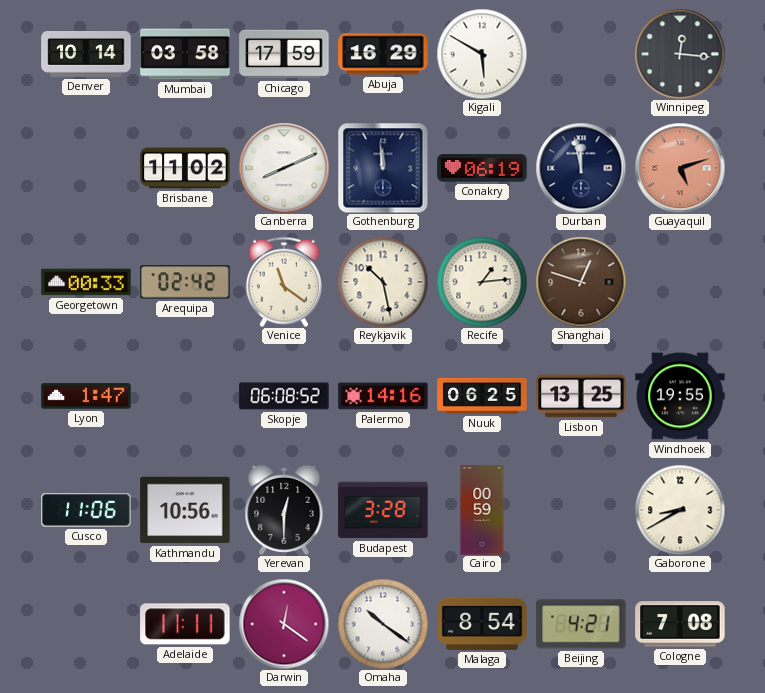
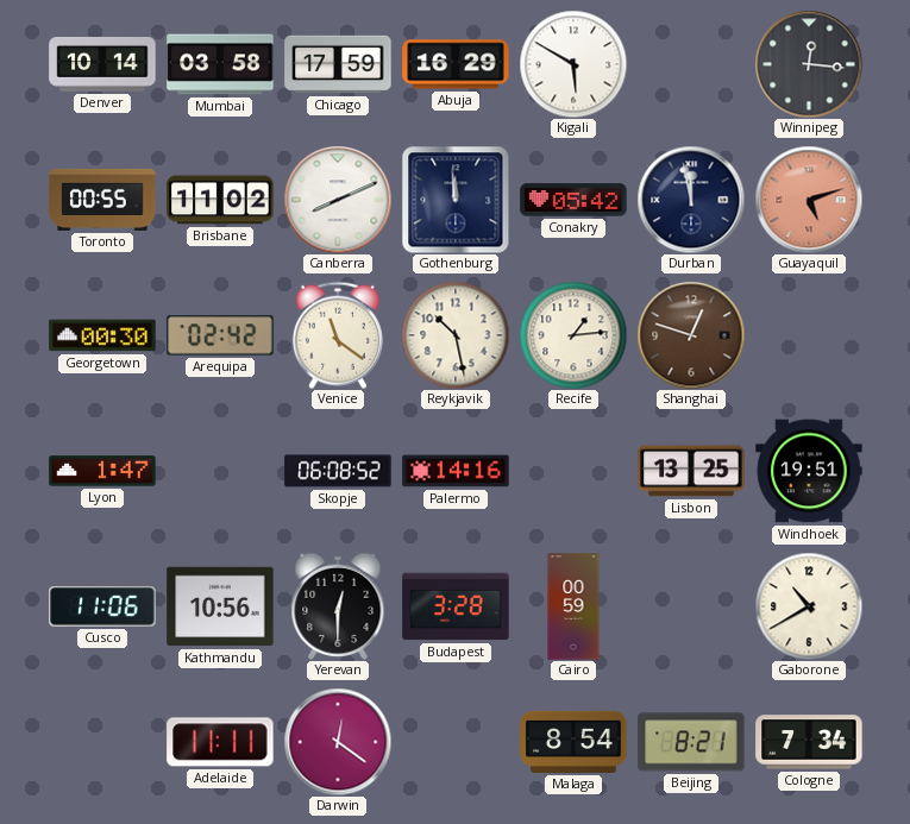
Toronto: none -> 00:55 (102, 200)
Conakry: 06:19 -> 05:42 (573, 200)
Georgetown: 00:33 -> 00:30 (102, 335)
Nuuk: 06:25 -> none (482, 396)
Windhoek: 19:55 -> 19:51 (809, 471)
Gaborone: 8:40 -> 10:40 (809, 606)
Omaha: 10:21 -> none (383, 624)
Beijing: 4:21 -> 8:21 (691, 742)
Cologne: 7:08 -> 7:34 (809, 742)
